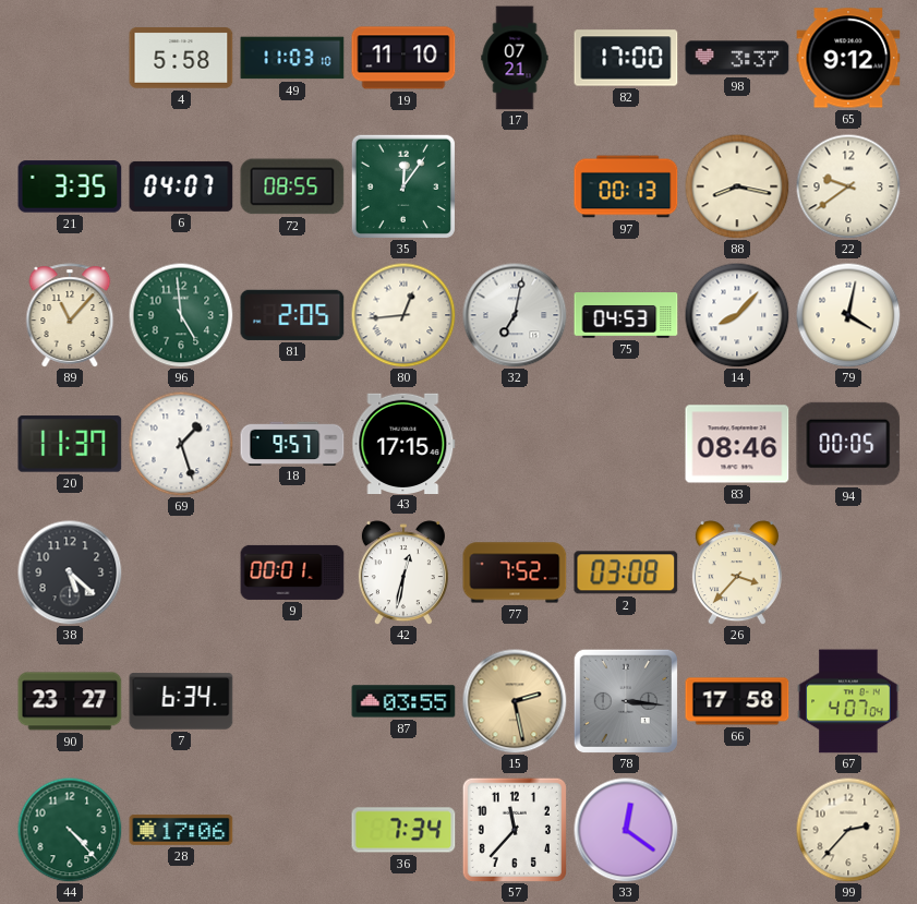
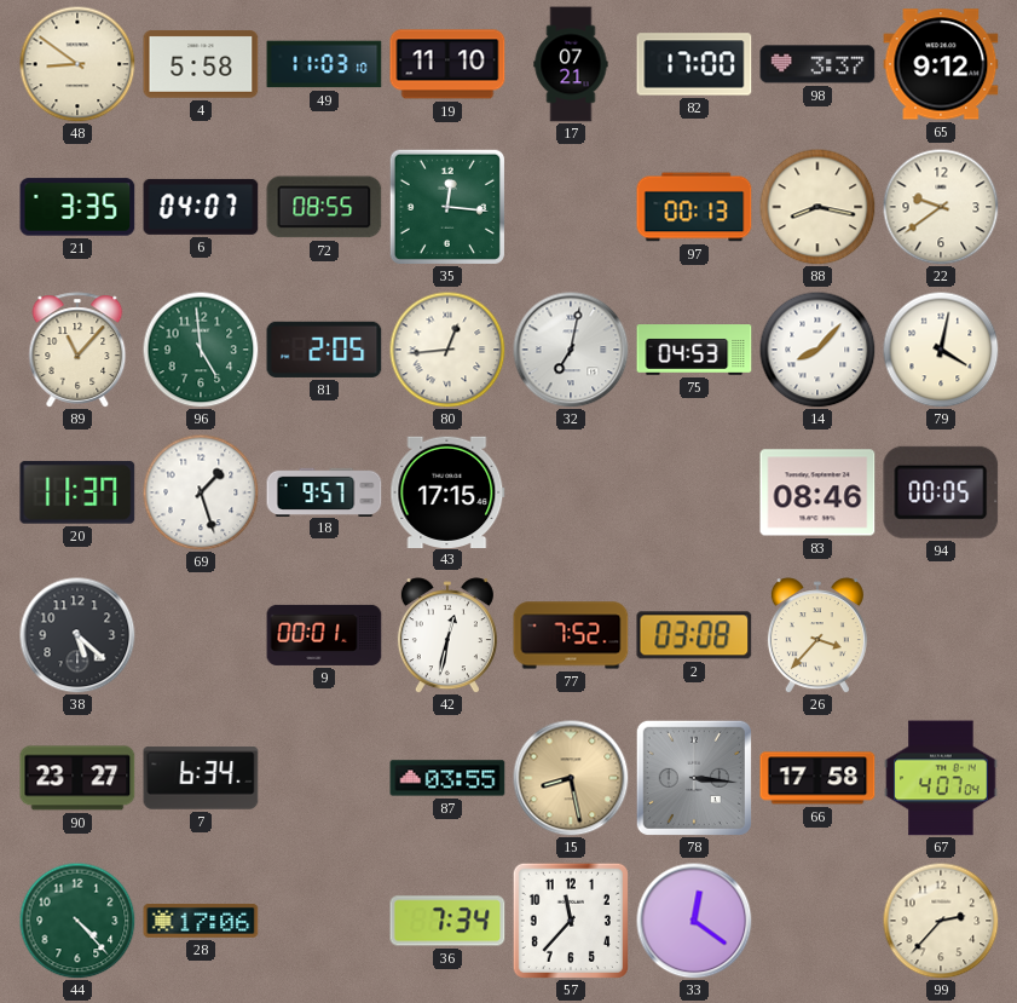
48: none -> 8:51 (77, 64)
35: 12:06 -> 12:16 (447, 207)
15: 2:28 -> 8:28 (571, 778)
